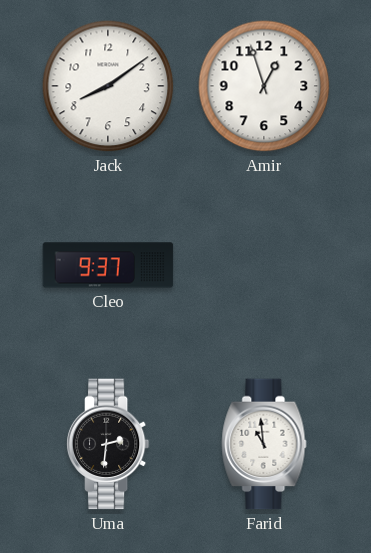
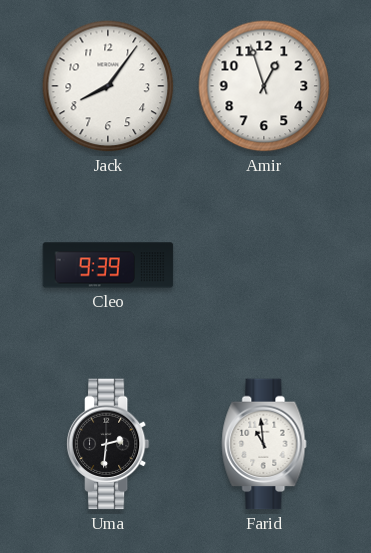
Jack: 8:09 -> 8:06 (108, 86)
Cleo: 9:37 -> 9:39 (108, 265)
